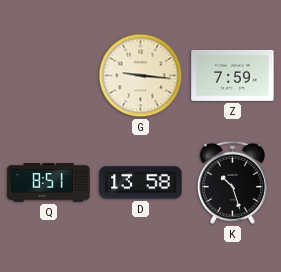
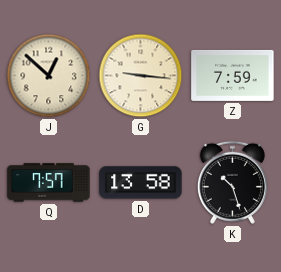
J: none -> 12:52 (49, 76)
Q: 8:51 -> 7:57 (49, 183)
